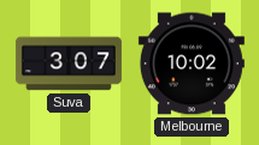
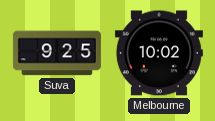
Suva: 3:07 -> 9:25 (57, 53)
